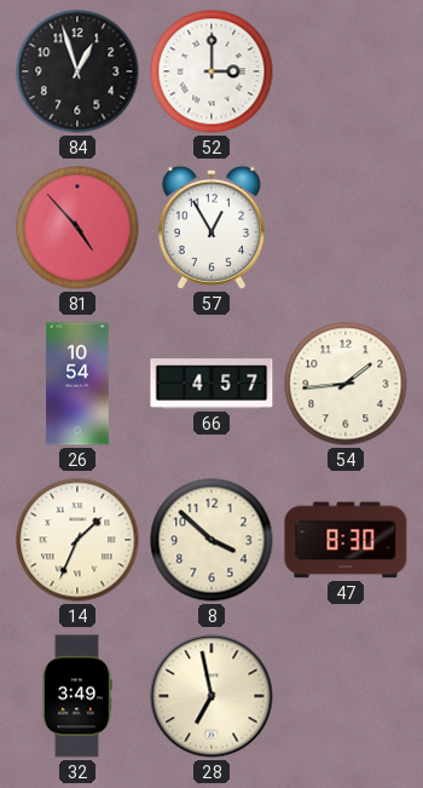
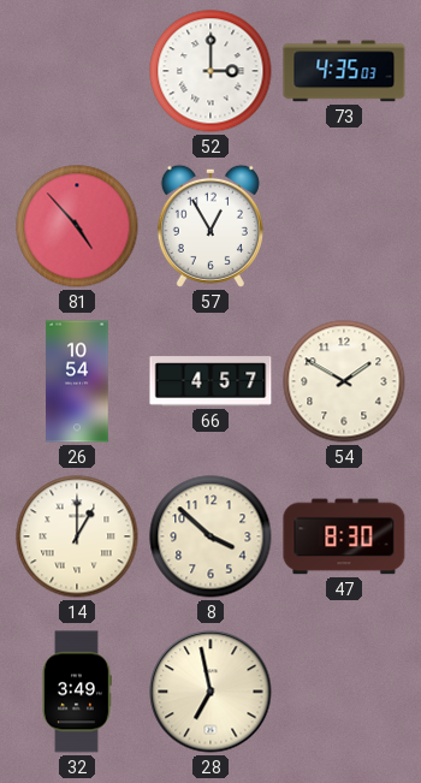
84: 12:57 -> none (77, 71)
73: none -> 4:35 (344, 71)
54: 1:44 -> 1:50 (344, 381)
14: 1:34 -> 1:00 (77, 536)
